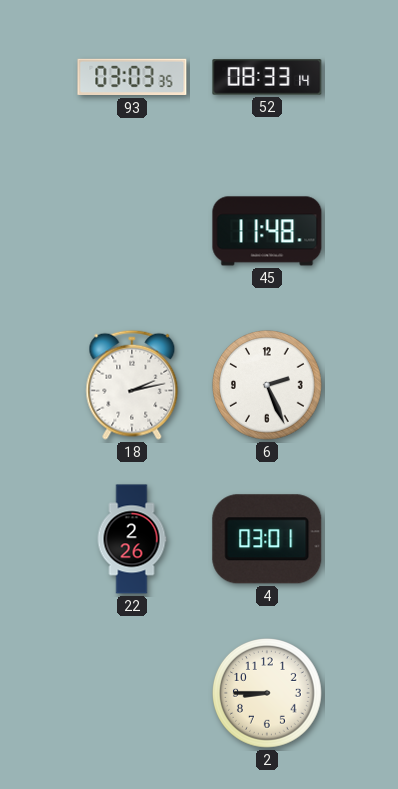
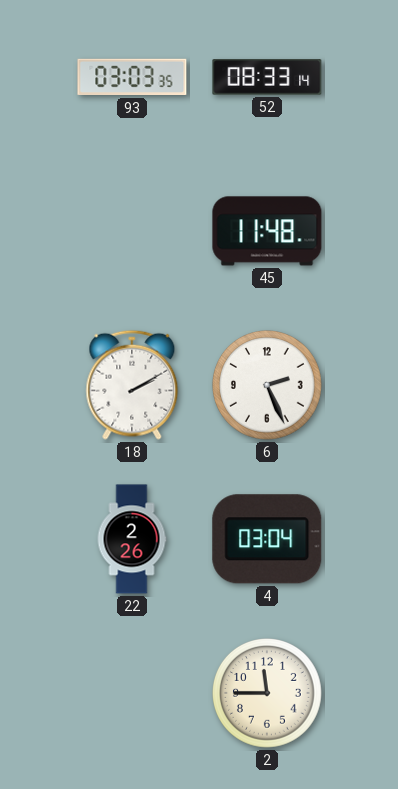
18: 2:13 -> 2:10 (132, 385)
4: 03:01 -> 03:04 (267, 539)
2: 8:45 -> 11:45 (268, 694)
